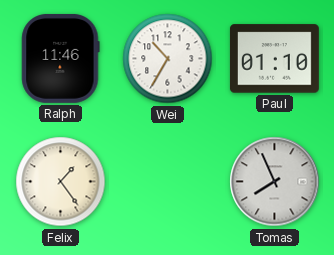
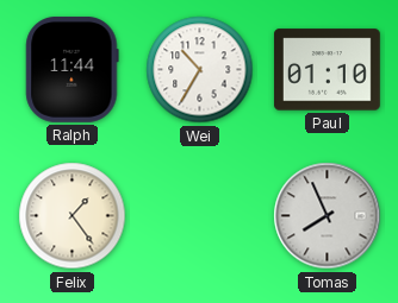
Ralph: 11:46 -> 11:44 (73, 69)
